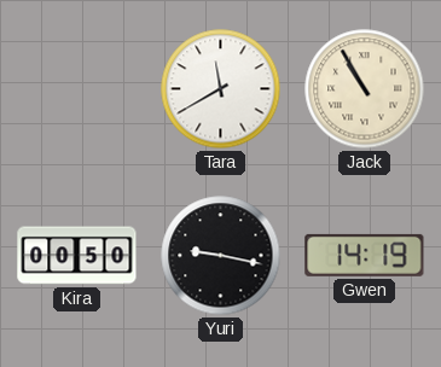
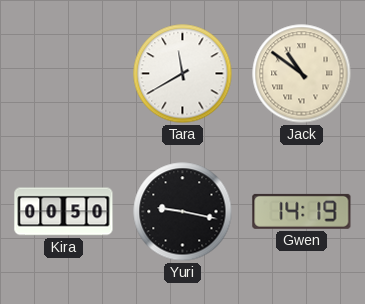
Jack: 10:55 -> 10:51 (302, 74)
